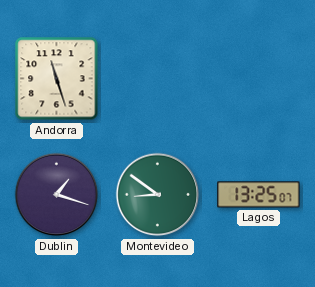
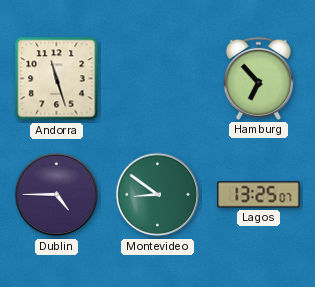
Hamburg: none -> 6:53 (258, 78)
Dublin: 1:18 -> 4:45 (57, 195)
